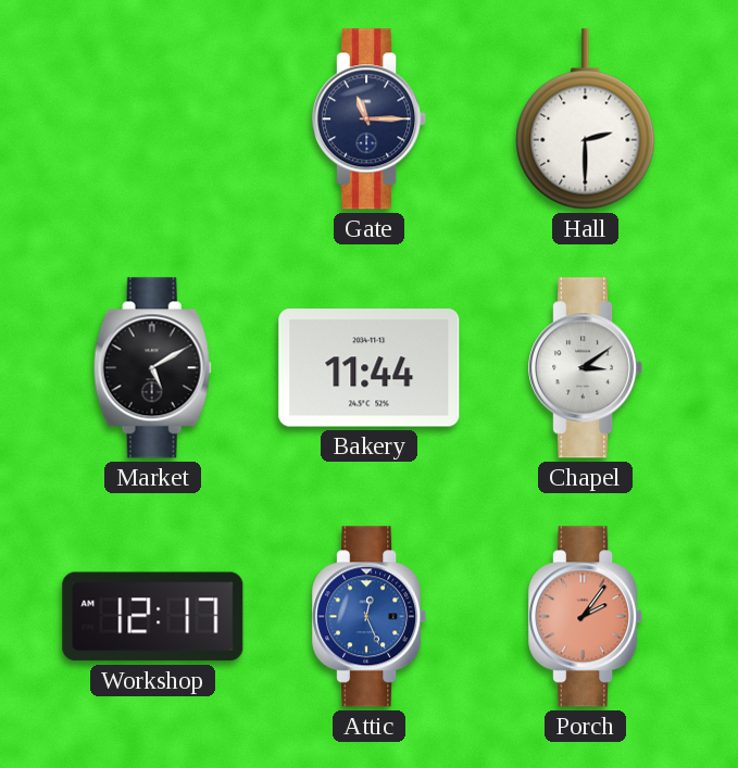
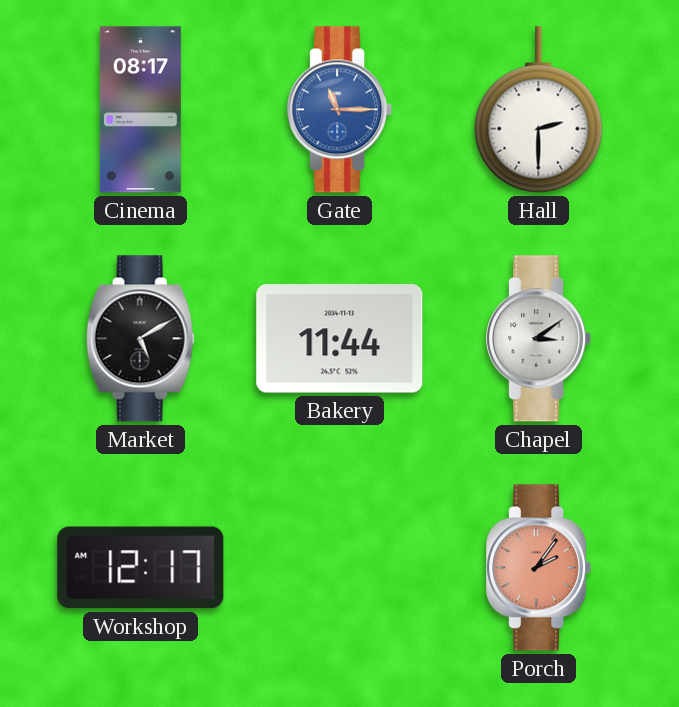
Cinema: none -> 08:17 (140, 110)
Gate dial: navy -> blue (340, 110)
Attic: 12:26 -> none (370, 617)
